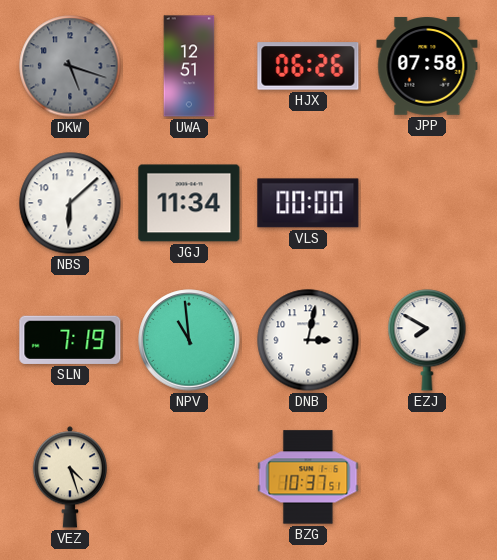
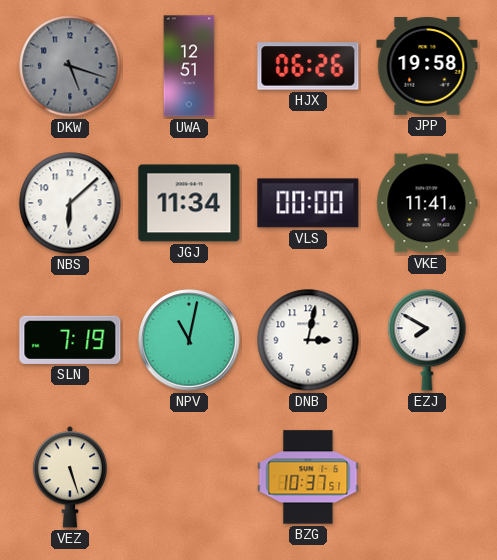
JPP: 07:58 -> 19:58 (427, 66)
VKE: none -> 11:41 (427, 203)
NPV: 10:59 -> 11:02 (189, 340)
VEZ: 4:27 -> 5:27 (69, 477)
